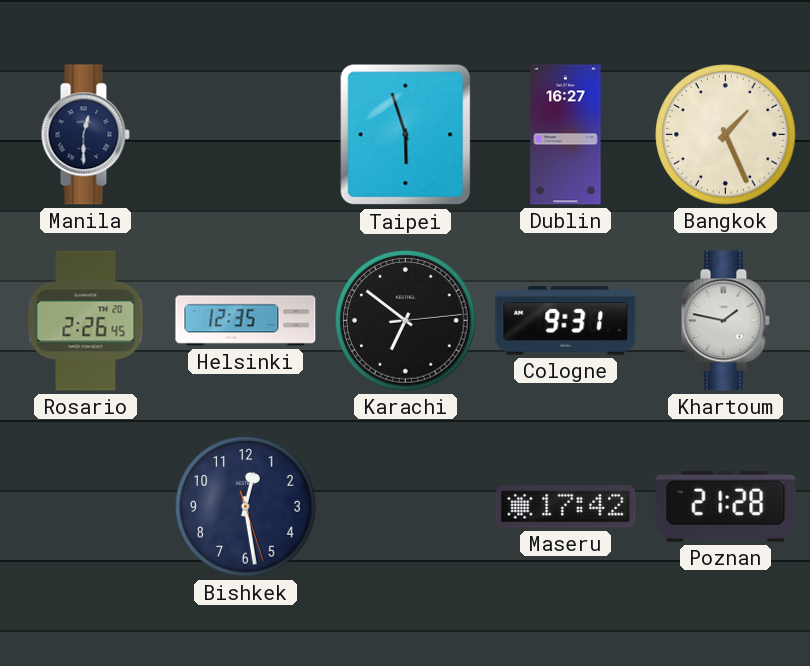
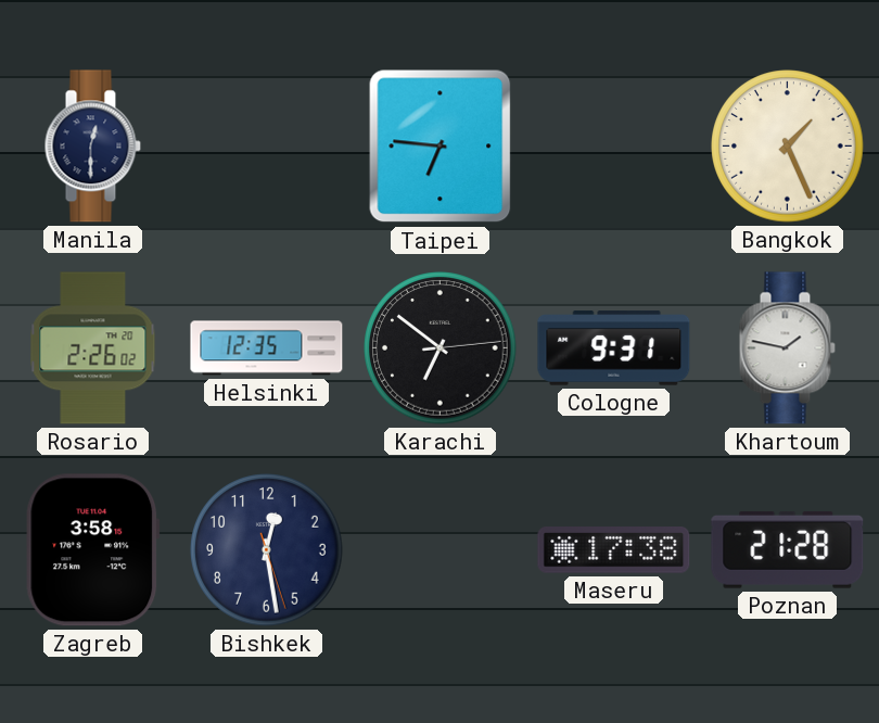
Taipei: 5:57 -> 6:46 (441, 147)
Dublin: 16:27 -> none (566, 135)
Rosario: 2:26:45 -> 2:26:02 (93, 348)
Zagreb: none -> 3:58 (93, 550)
Maseru: 17:42 -> 17:38 (614, 550)
